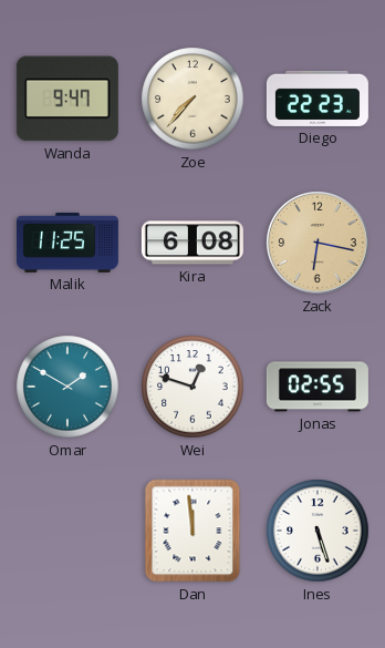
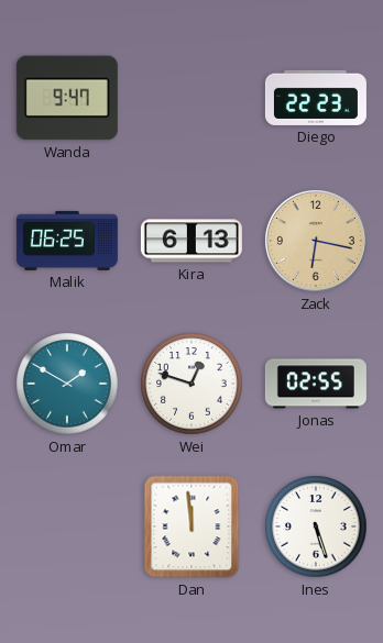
Zoe: 7:37 -> none (192, 99)
Malik: 11:25 -> 06:25 (67, 241)
Kira: 6:08 -> 6:13 (191, 241)
